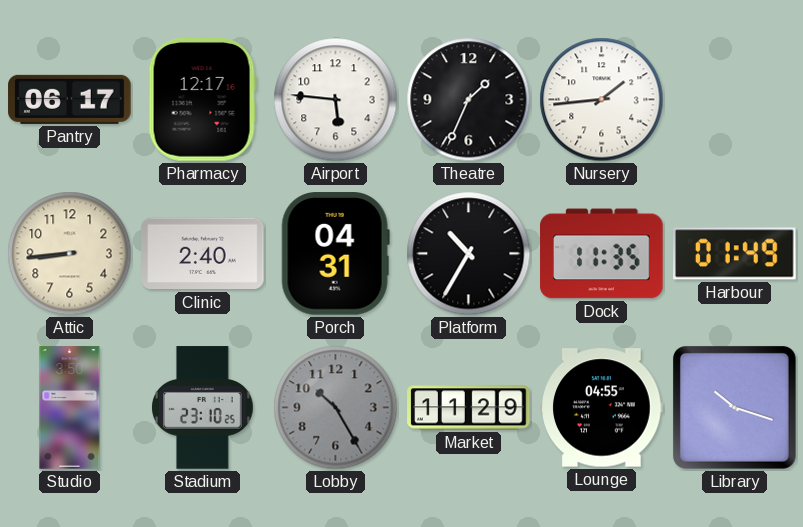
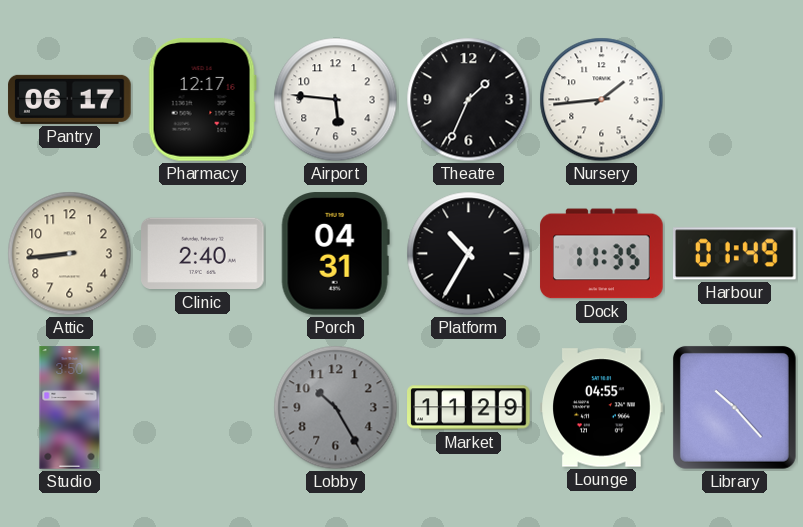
Stadium: 23:10 -> none (203, 408)
Library: 10:18 -> 10:23 (734, 407)
